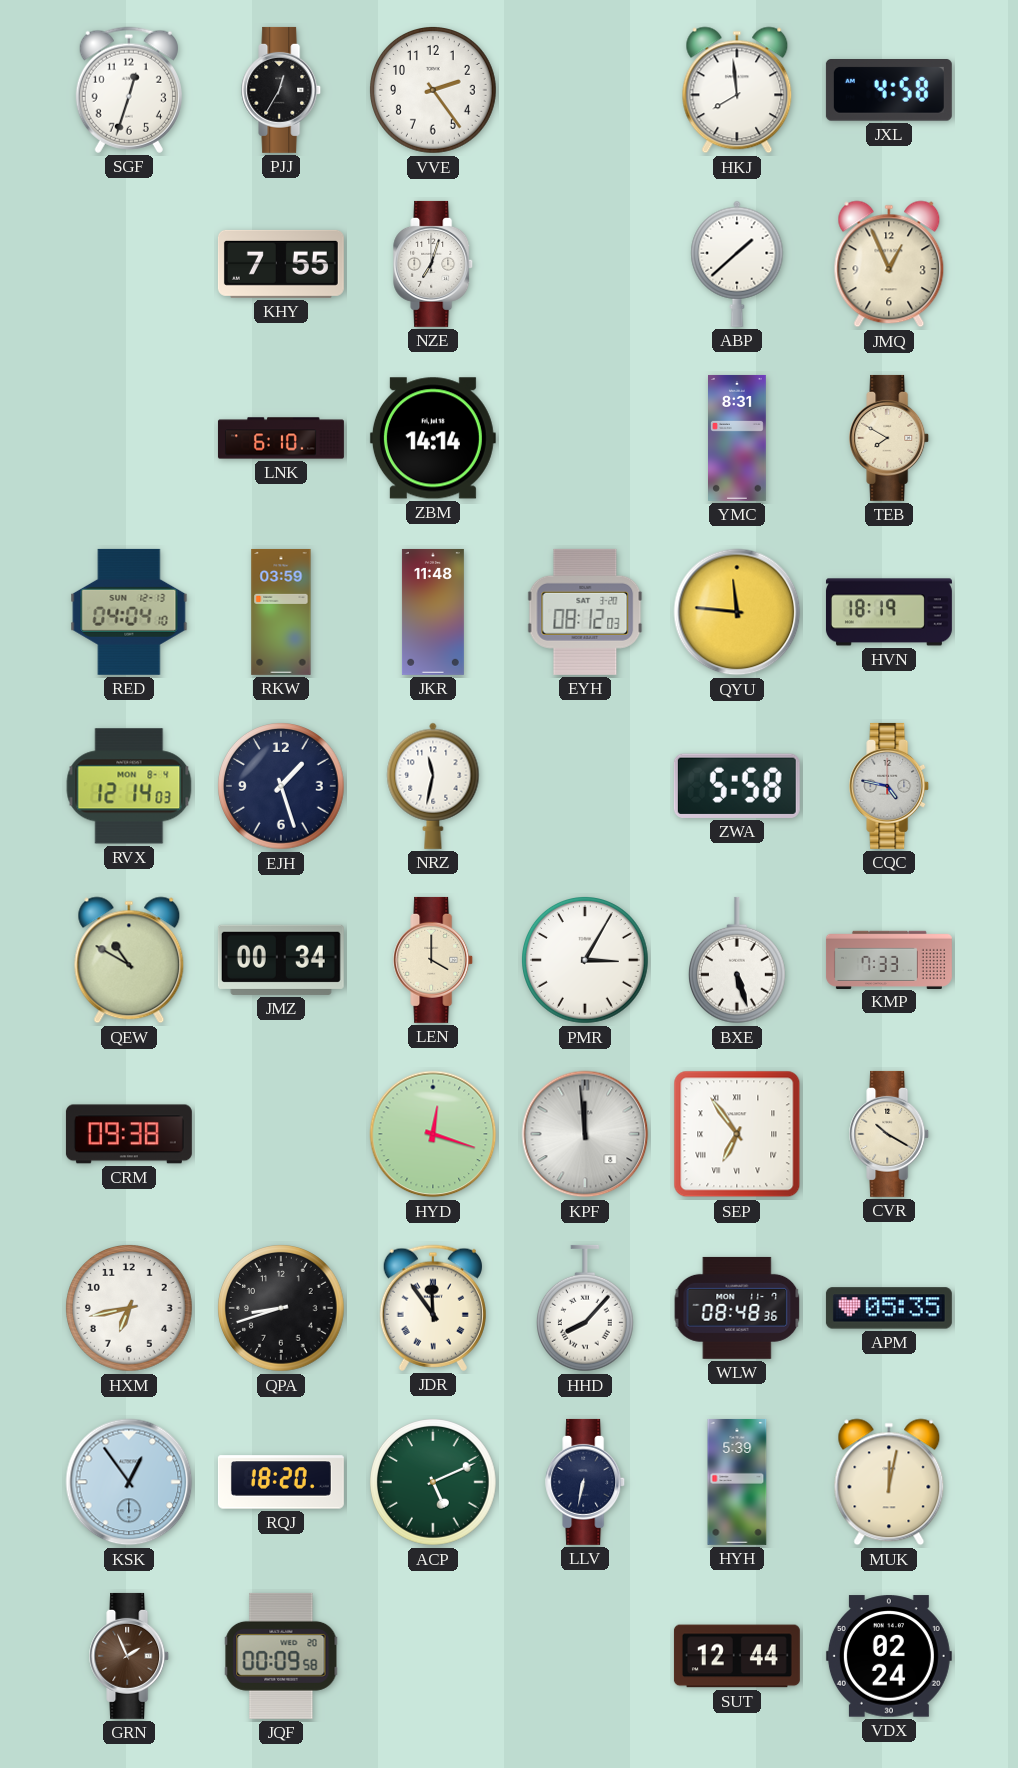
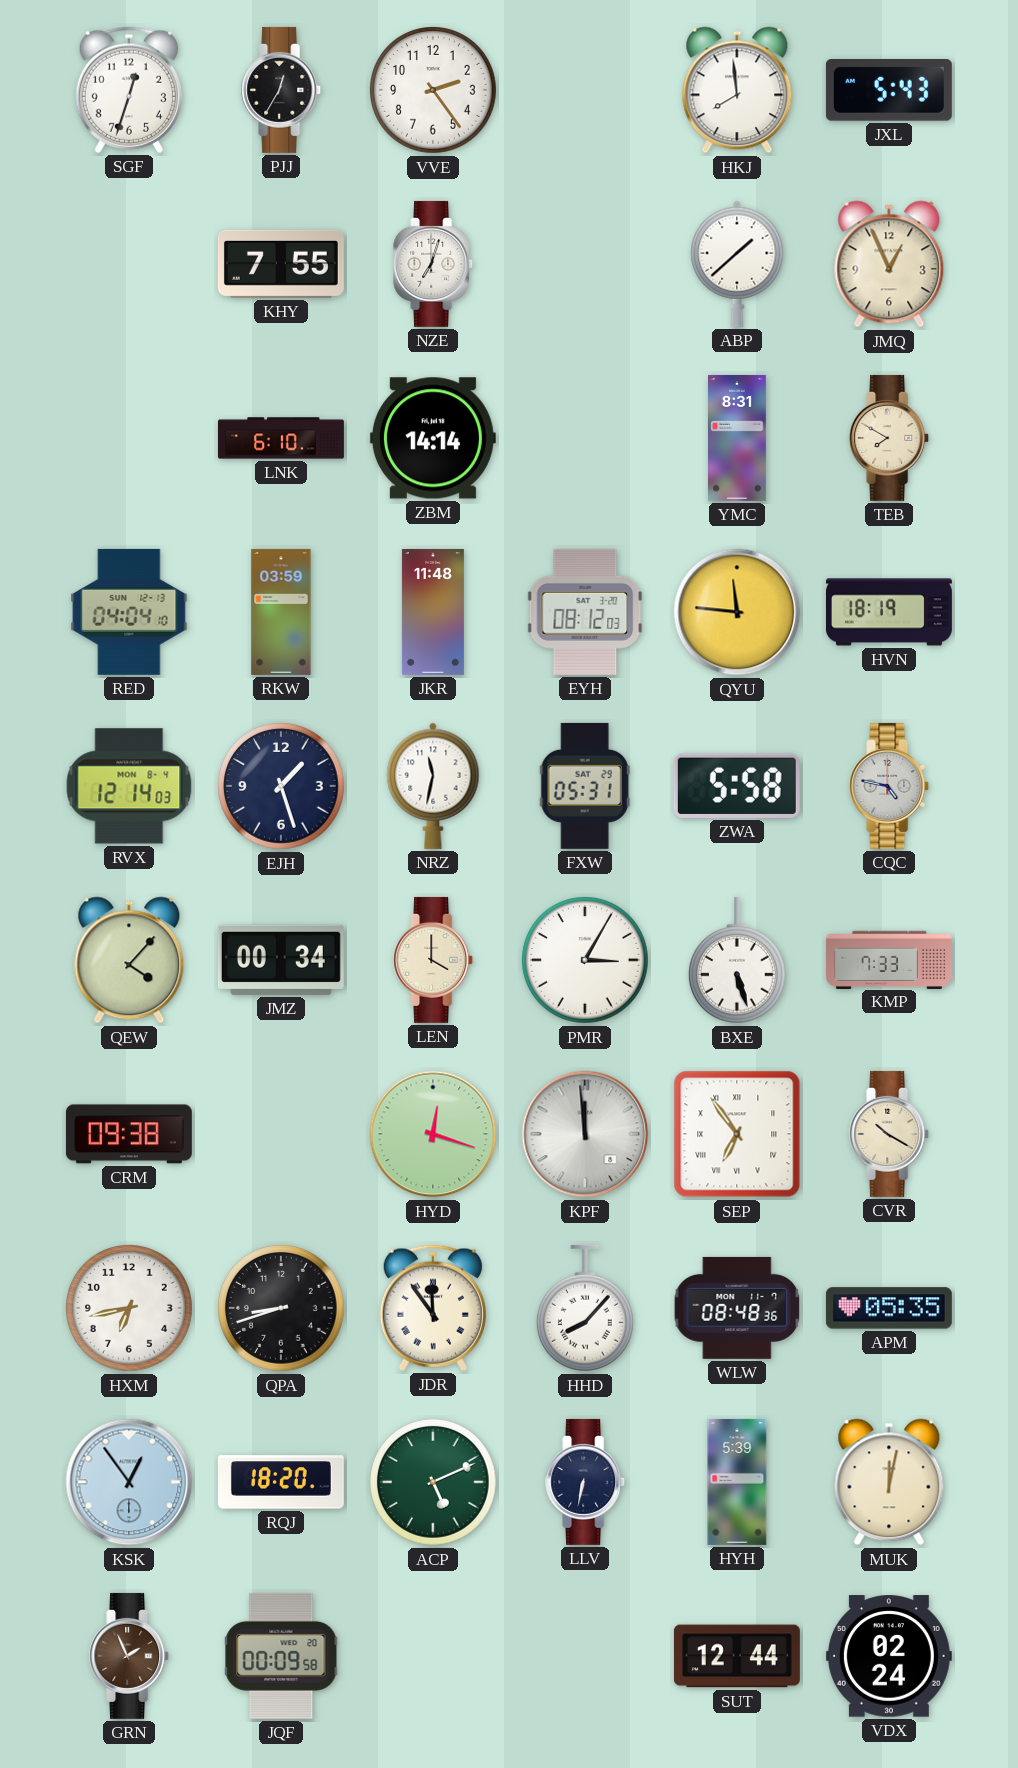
JXL: 4:58 -> 5:43 (889, 90)
FXW: none -> 05:31 (585, 786)
QEW: 10:50 -> 4:07 (129, 960)
